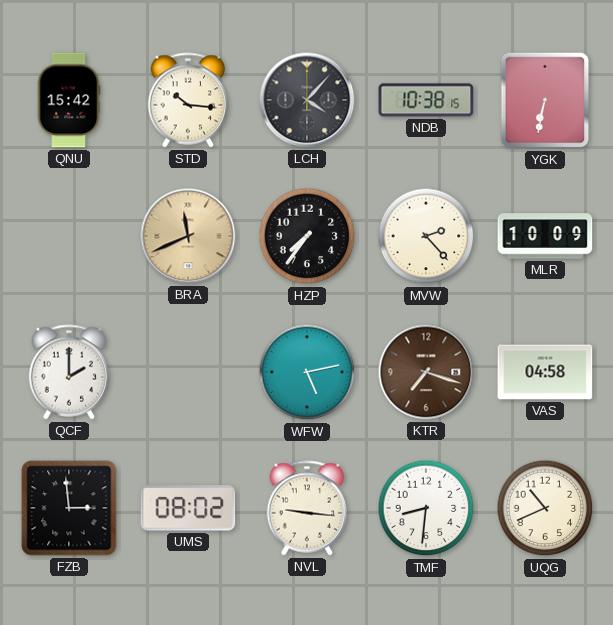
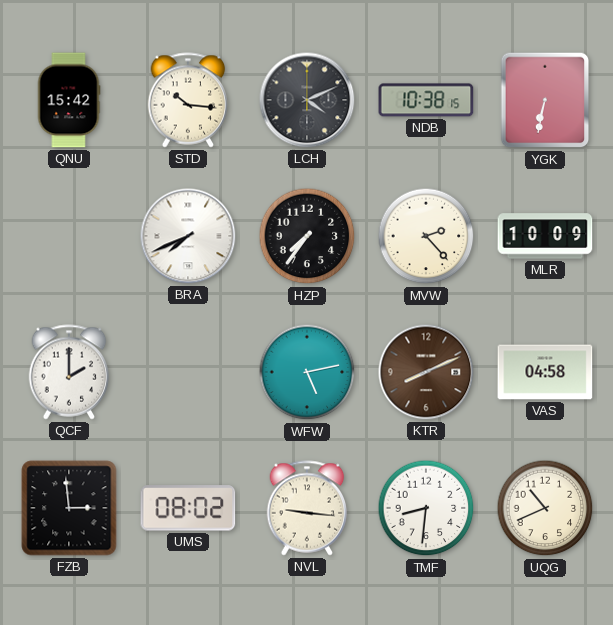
LCH: 4:07 -> 4:11 (307, 100)
BRA: 11:41 -> 7:41 (188, 236)
BRA dial: champagne -> white (188, 236)
KTR: 7:18 -> 8:11 (426, 372)
